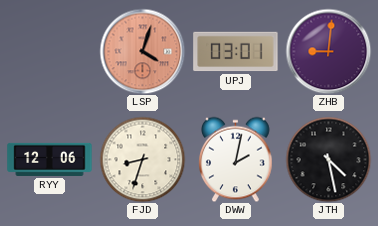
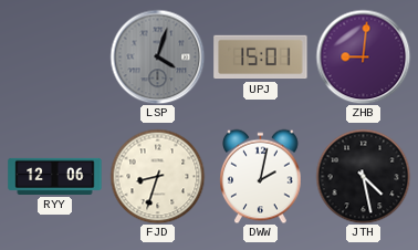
LSP dial: salmon -> grey (157, 56)
UPJ: 03:01 -> 15:01 (261, 58)
